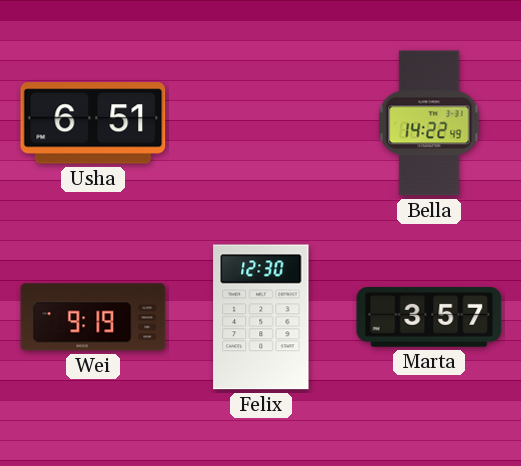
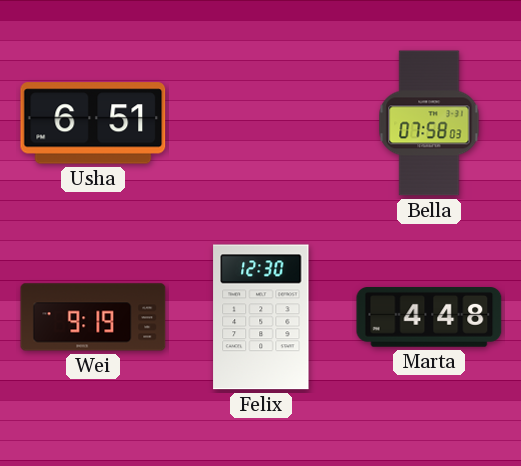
Bella: 14:22 -> 07:58 (429, 123)
Marta: 3:57 -> 4:48 (429, 318)
